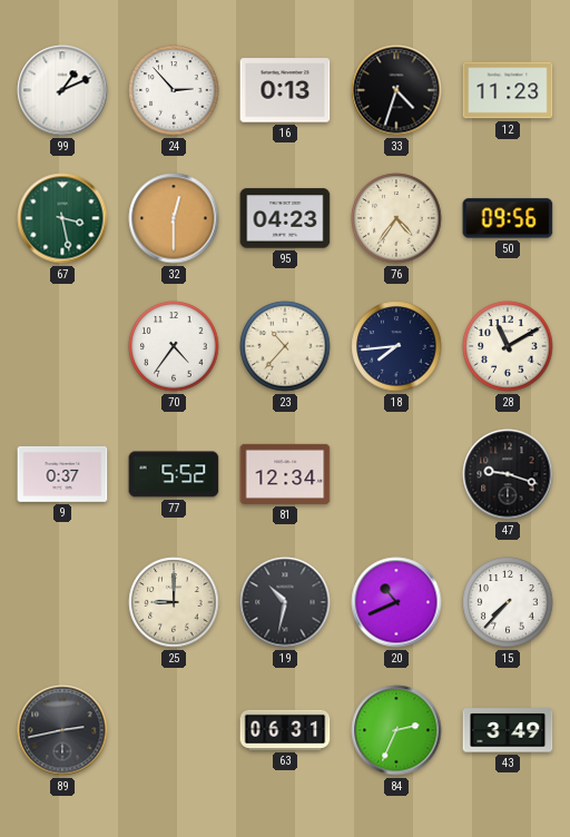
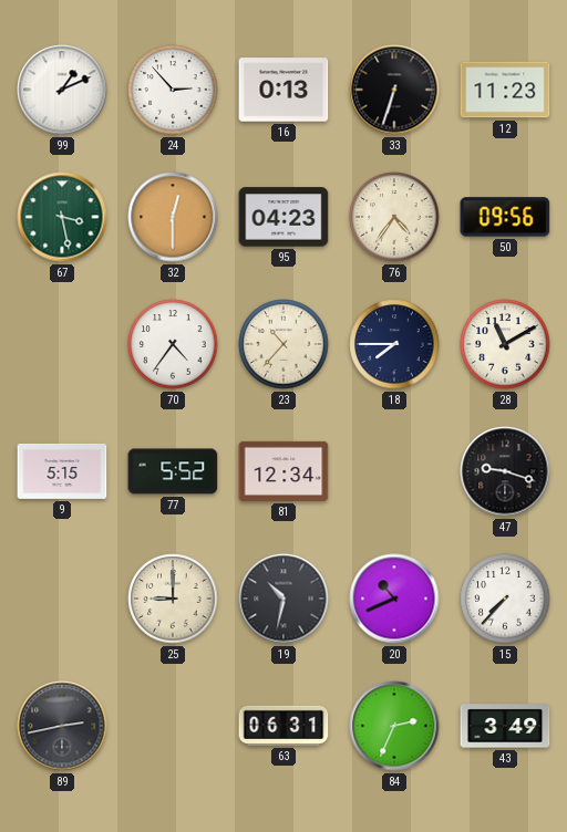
33: 4:33 -> 6:33 (394, 90)
18: 7:44 -> 7:45 (394, 344)
9: 0:37 -> 5:15 (62, 471)
